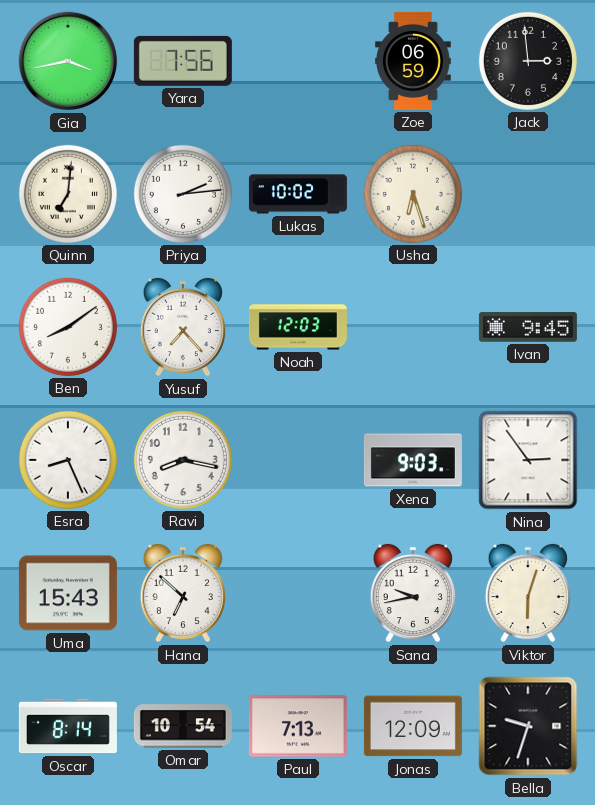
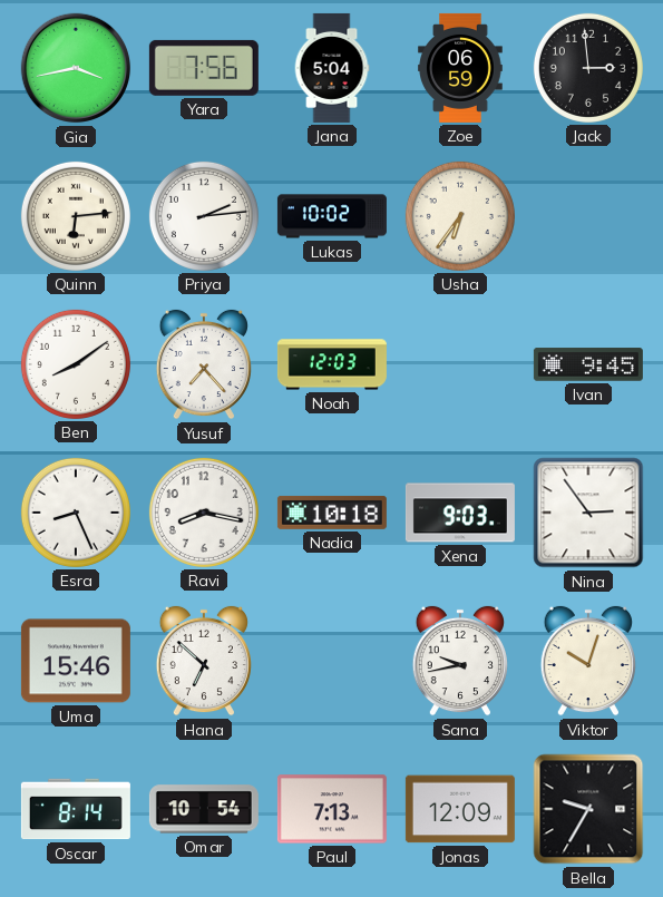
Jana: none -> 5:04 (332, 68)
Quinn: 7:01 -> 6:14 (76, 216)
Usha: 6:27 -> 6:36 (460, 216)
Nadia: none -> 10:18 (332, 513)
Uma: 15:43 -> 15:46 (76, 661)
Viktor: 6:03 -> 10:03 (588, 661)
Bella: 9:33 -> 9:35 (588, 809)
